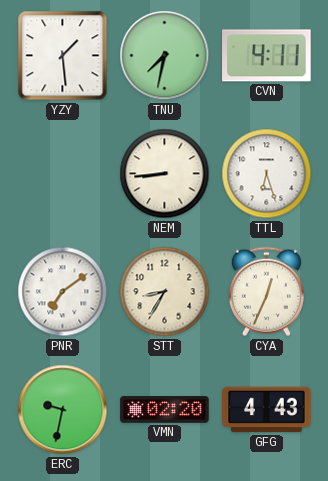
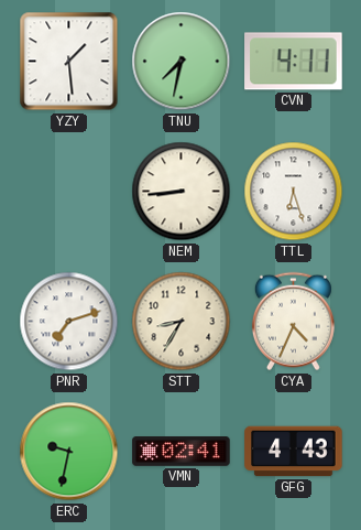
PNR: 7:09 -> 7:12 (69, 322)
CYA: 12:34 -> 4:34 (293, 322)
VMN: 02:20 -> 02:41 (182, 452)
